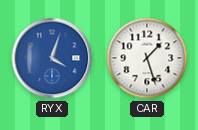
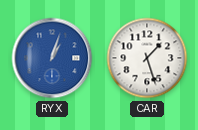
RYX: 4:03 -> 1:03 (52, 58)
